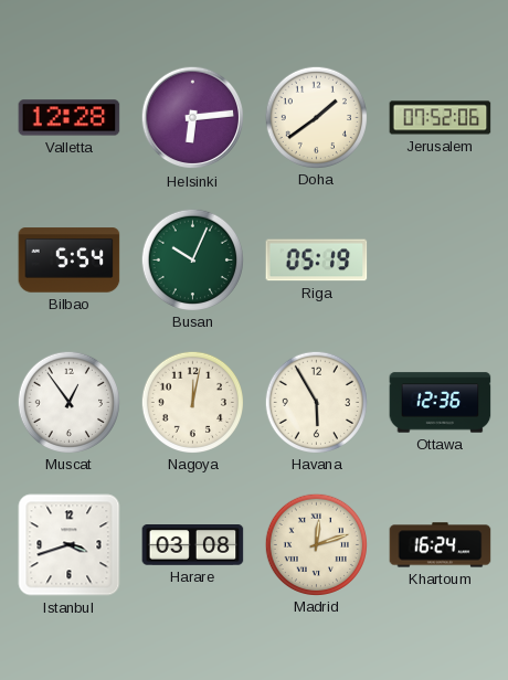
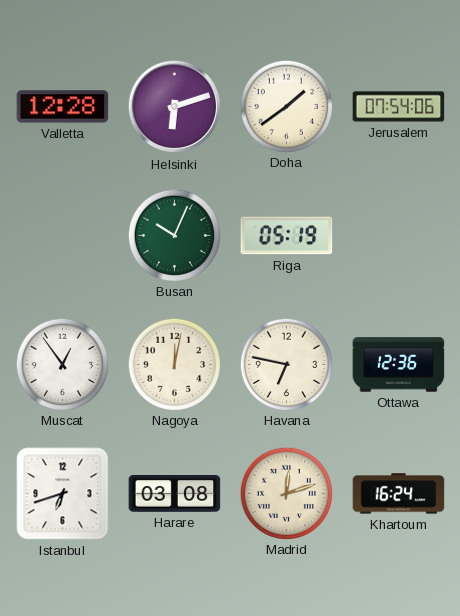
Helsinki: 6:14 -> 6:12 (175, 107)
Jerusalem: 07:52 -> 07:54 (399, 107)
Bilbao: 5:54 -> none (70, 261)
Havana: 5:55 -> 6:47 (286, 364)
Istanbul: 3:42 -> 6:42 (63, 494)
